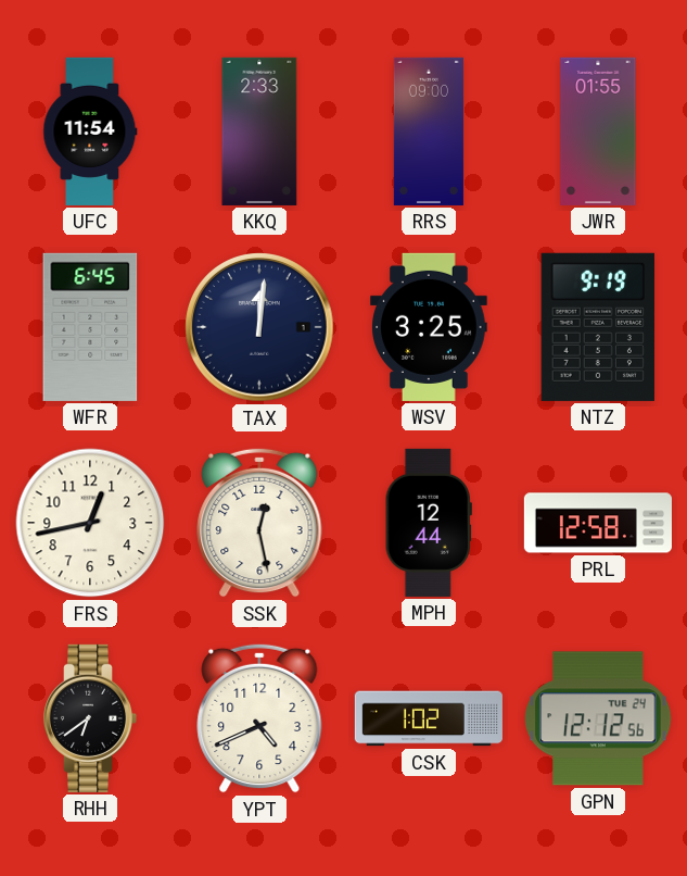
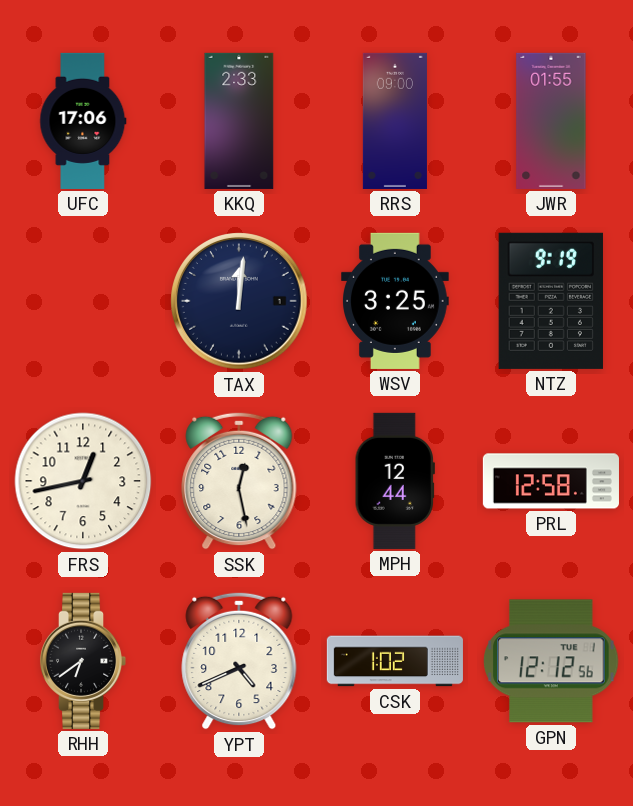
UFC: 11:54 -> 17:06 (83, 121)
WFR: 6:45 -> none (90, 327)
GPN date: TUE 24 -> TUE 1 (551, 661)
